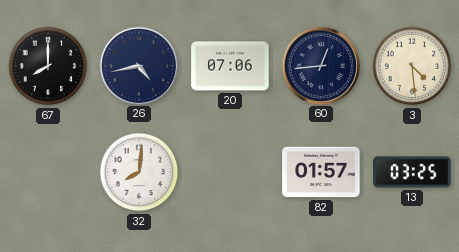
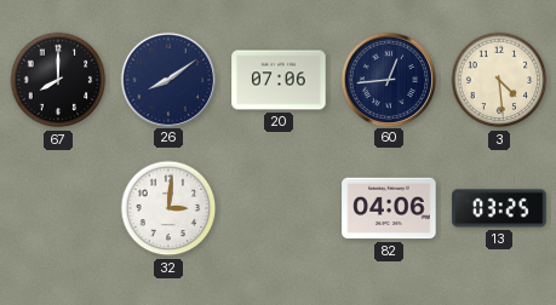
26: 4:43 -> 8:09 (167, 79)
32: 8:01 -> 3:01 (168, 208)
82: 01:57 -> 04:06 (389, 208)
